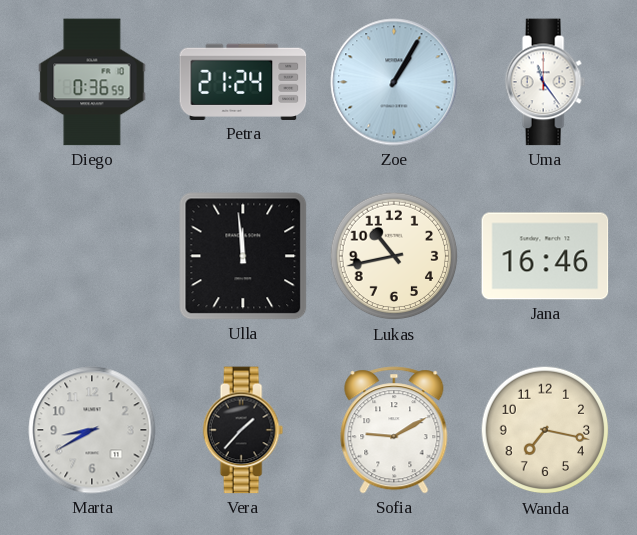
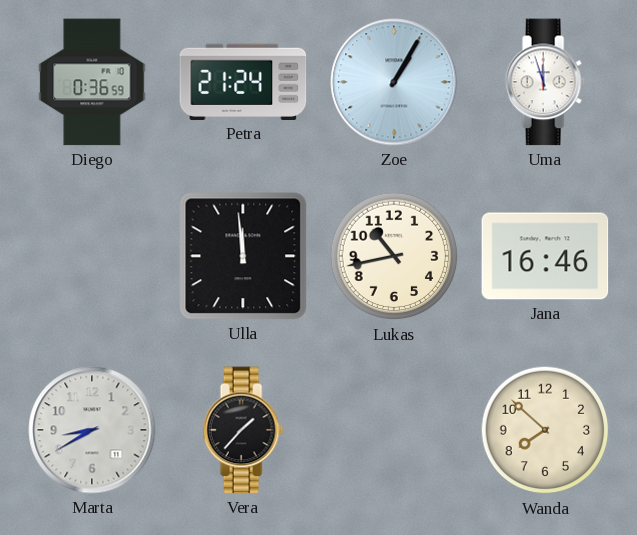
Uma: 11:24 -> 11:57 (545, 82)
Sofia: 9:10 -> none (394, 430)
Wanda: 7:17 -> 7:52 (545, 430)
